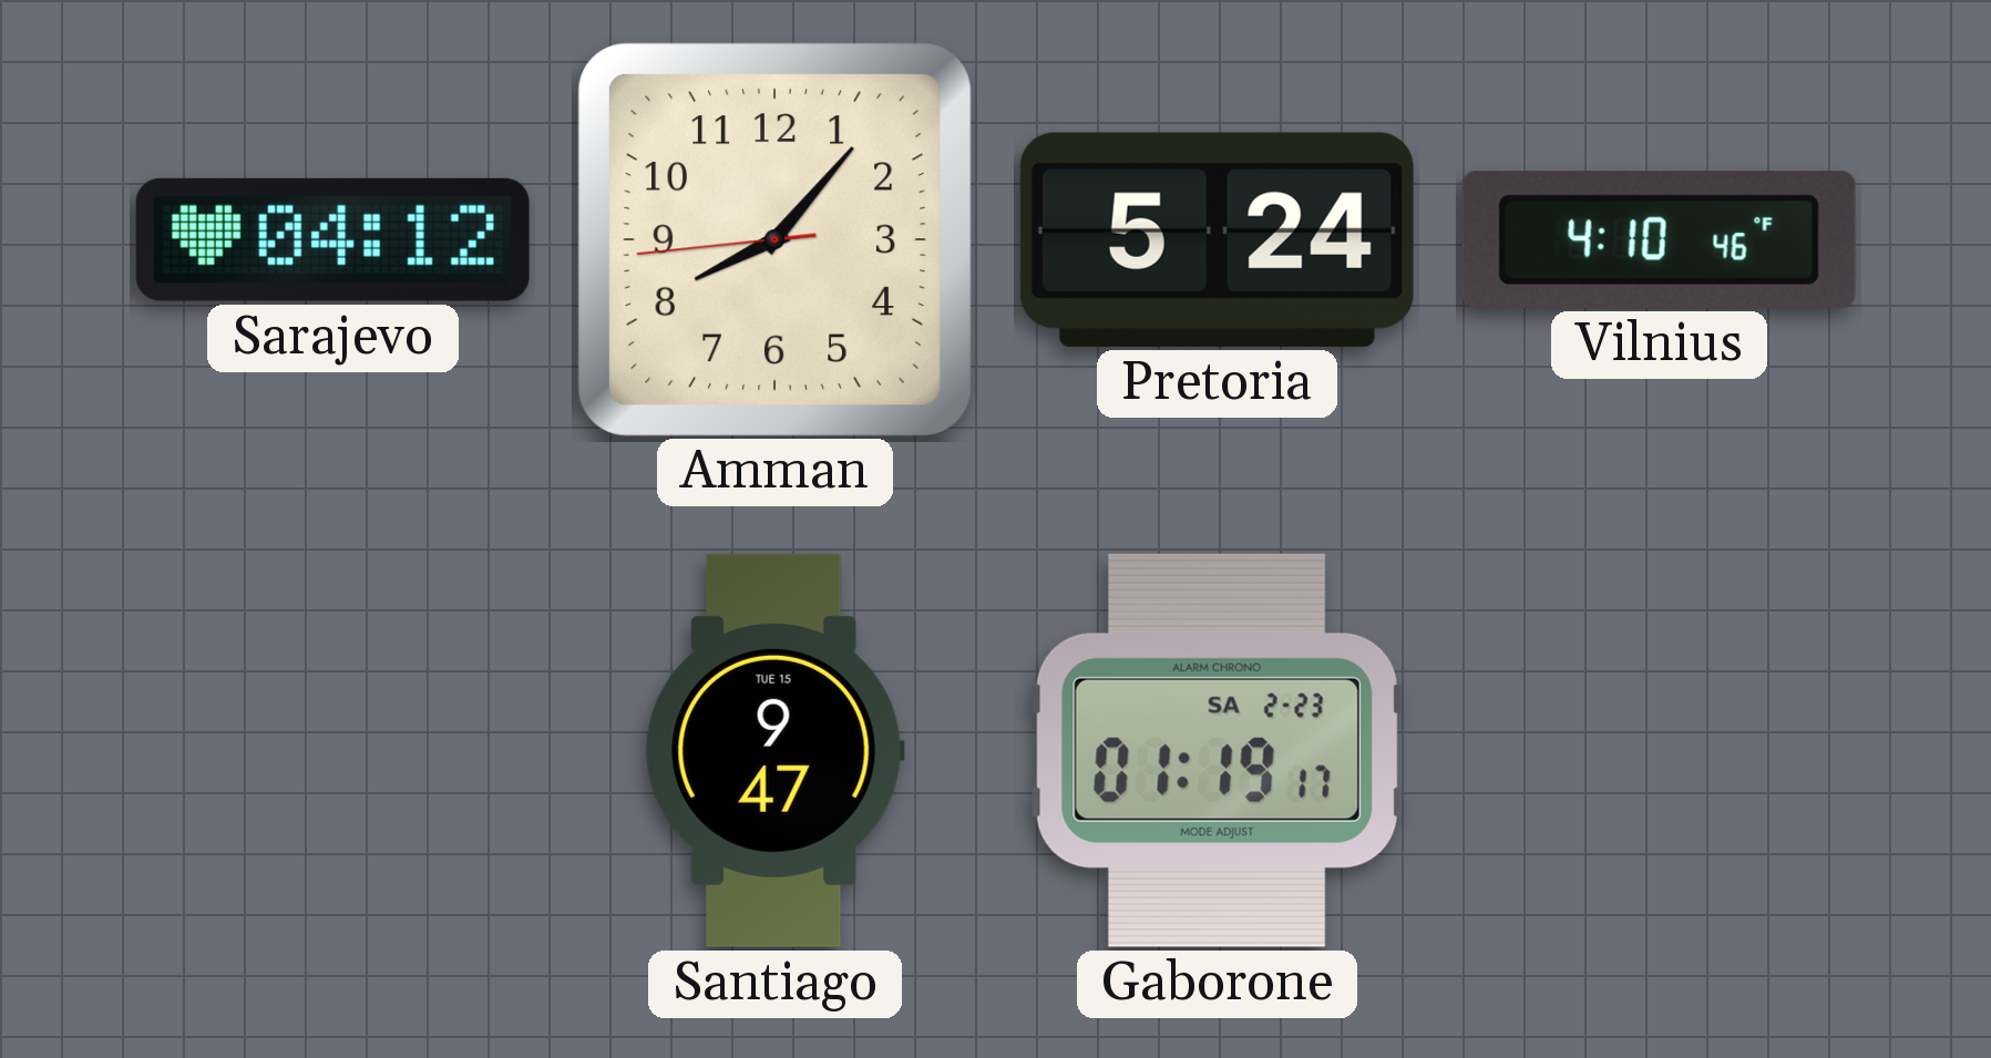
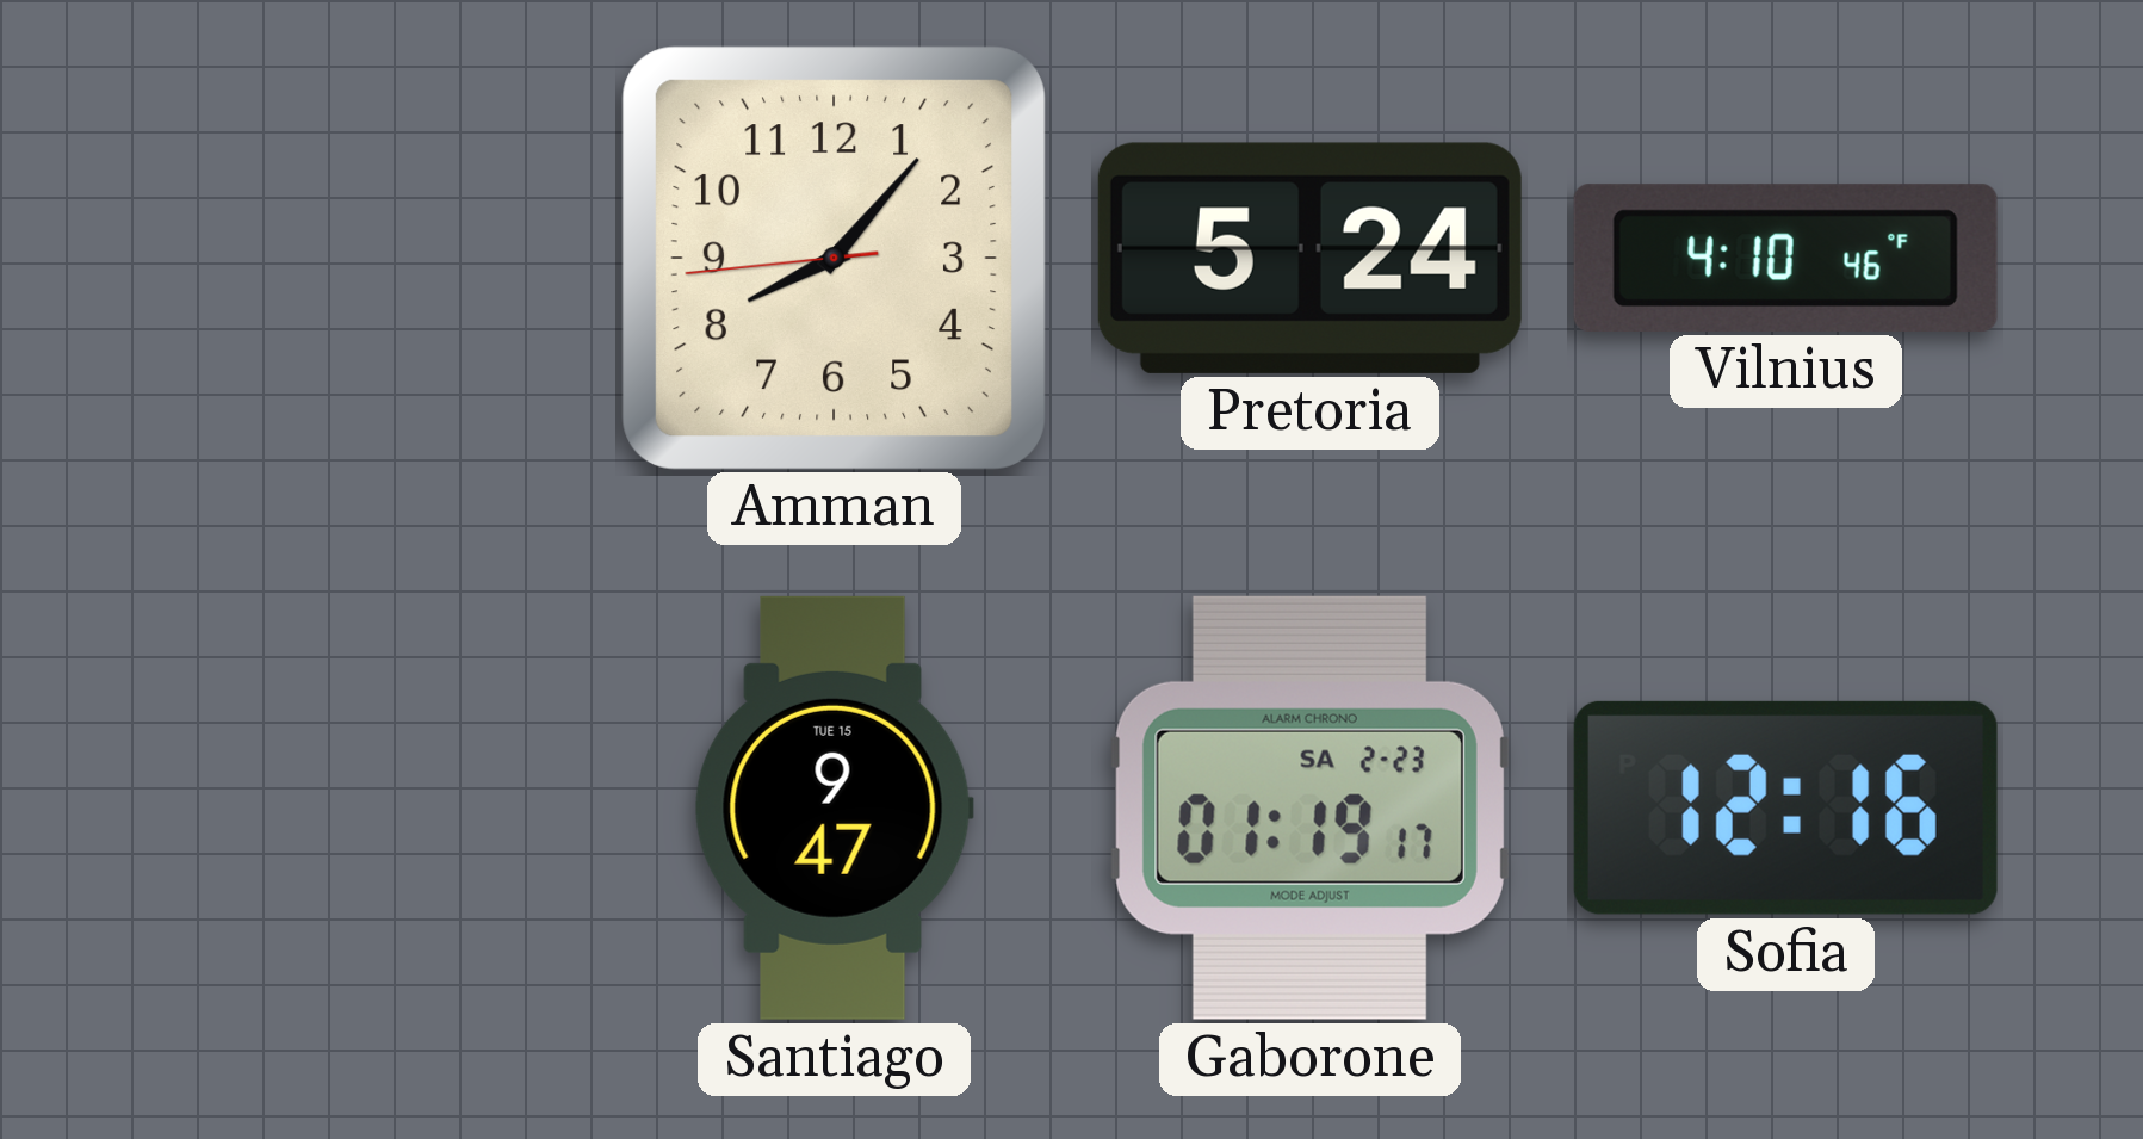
Sarajevo: 04:12 -> none (332, 239)
Sofia: none -> 12:16 (1785, 807)
